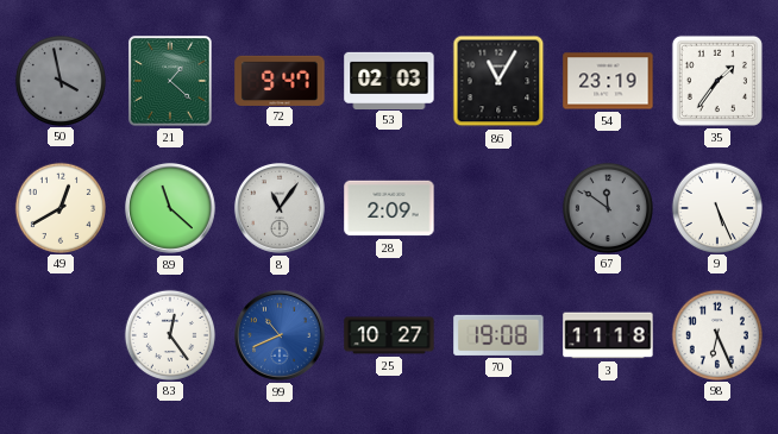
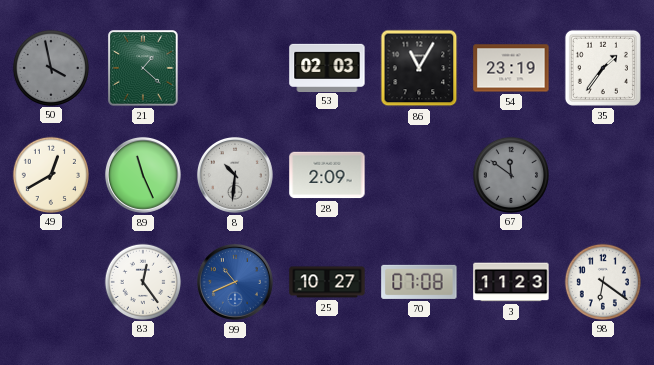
72: 9:47 -> none (280, 80)
89: 11:22 -> 11:26 (143, 175)
8: 11:06 -> 10:31 (235, 175)
9: 5:26 -> none (716, 207)
70: 19:08 -> 07:08 (419, 282)
3: 11:18 -> 11:23 (511, 282)
98: 6:26 -> 6:21 (602, 281)
